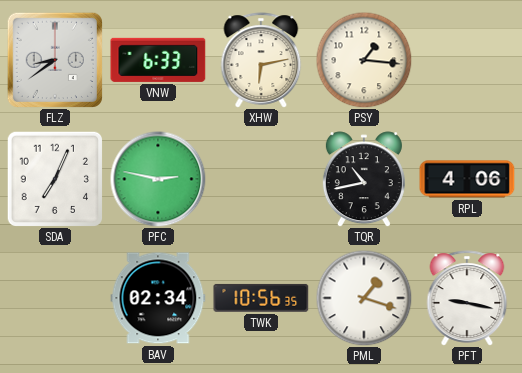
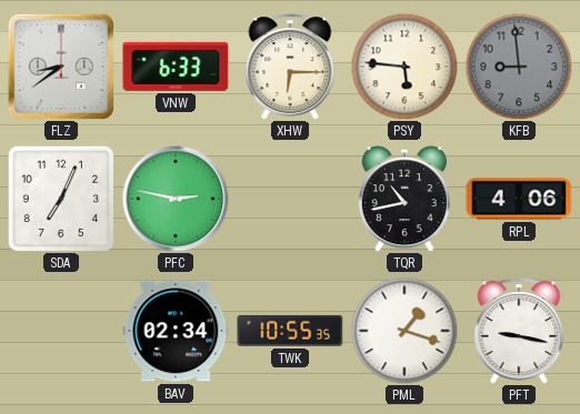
XHW: 6:13 -> 6:15 (290, 67)
PSY: 1:16 -> 5:46 (404, 67)
KFB: none -> 8:59 (519, 67)
TWK: 10:56 -> 10:55 (290, 331)
